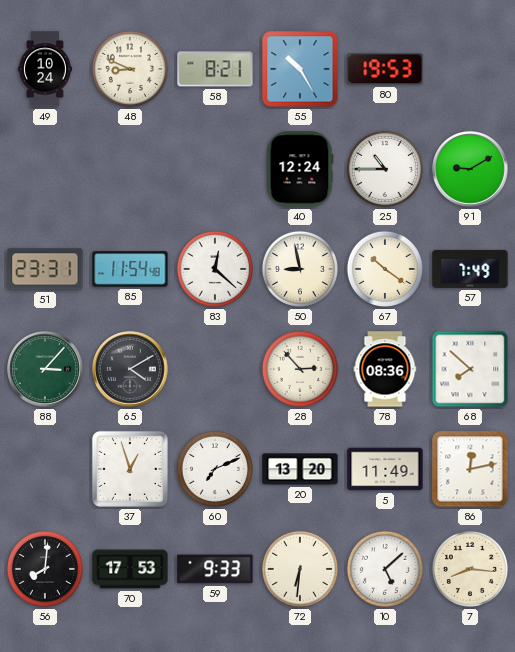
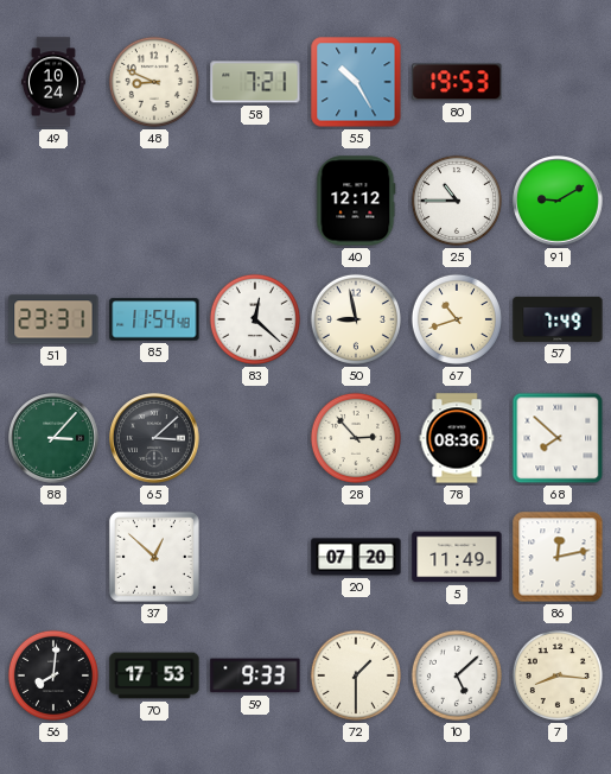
58: 8:21 -> 7:21 (255, 82)
40: 12:24 -> 12:12 (356, 201)
67: 10:21 -> 10:42 (457, 319)
65: 4:10 -> 3:08 (154, 438)
37: 12:57 -> 12:52 (154, 557)
60: 7:11 -> none (215, 469)
20: 13:20 -> 07:20 (356, 557)
72: 6:31 -> 1:30 (356, 675)
